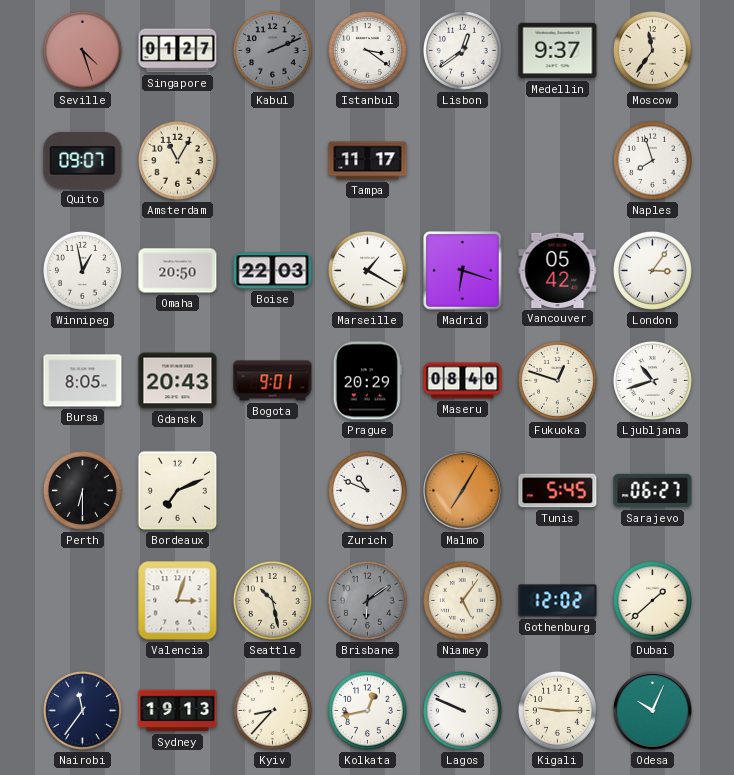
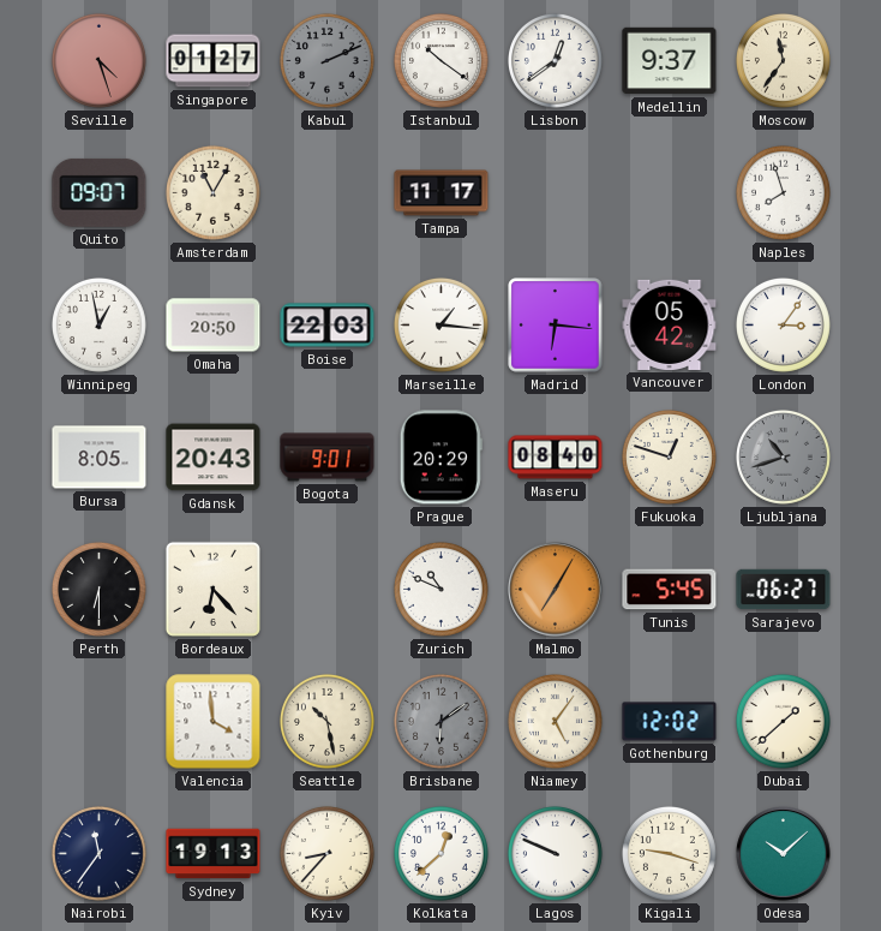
Istanbul: 3:21 -> 10:21 (440, 60)
Marseille: 1:20 -> 1:16 (440, 324)
Madrid: 6:18 -> 6:16 (556, 326)
Ljubljana dial: white -> grey (783, 456)
Bordeaux: 7:11 -> 6:23 (212, 589)
Valencia: 3:03 -> 3:59 (214, 722)
Kolkata: 12:43 -> 12:38 (440, 853)
Kigali: 9:15 -> 9:18 (669, 853)
Odesa: 10:04 -> 10:08 (784, 854)
